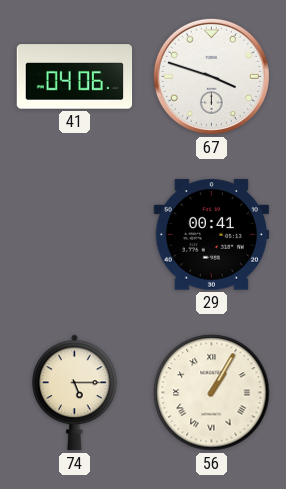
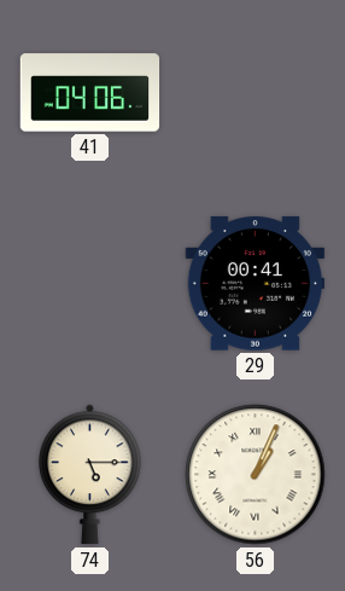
67: 3:48 -> none (211, 76)
56: 1:05 -> 1:04 (256, 475)
